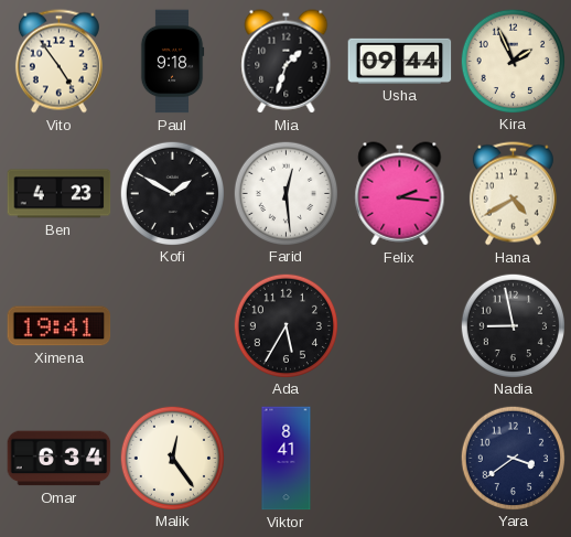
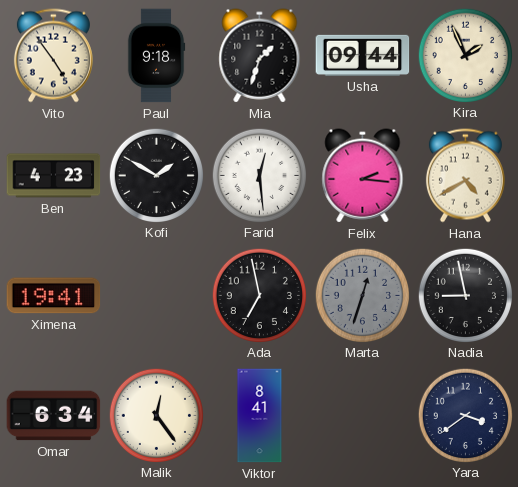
Ada: 5:35 -> 6:58 (259, 295)
Marta: none -> 12:33 (362, 295)
